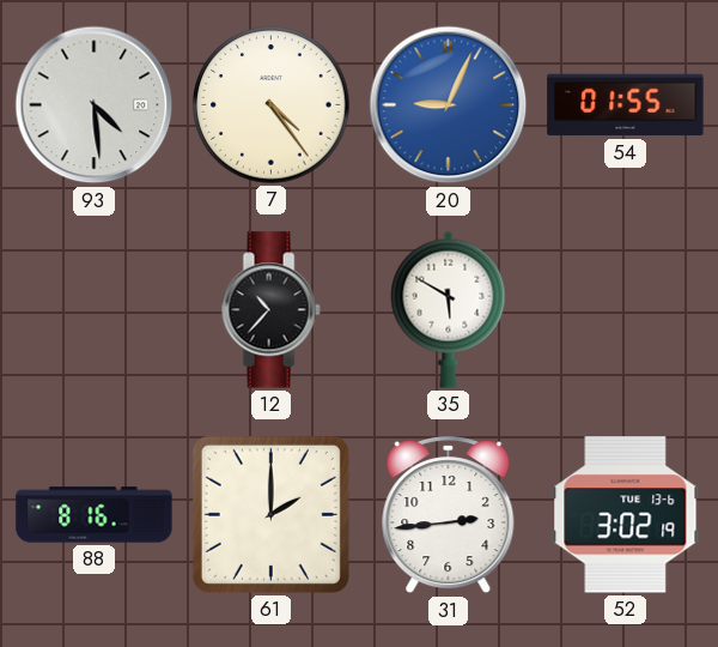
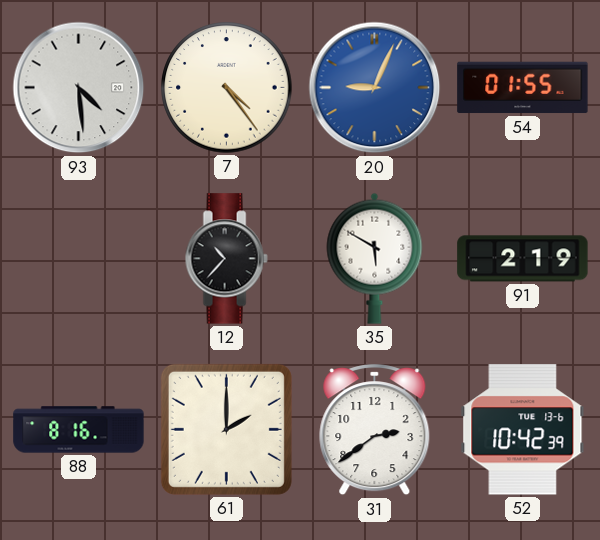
91: none -> 2:19 (523, 259)
31: 2:44 -> 2:39 (375, 430)
52: 3:02 -> 10:42 (523, 430)
